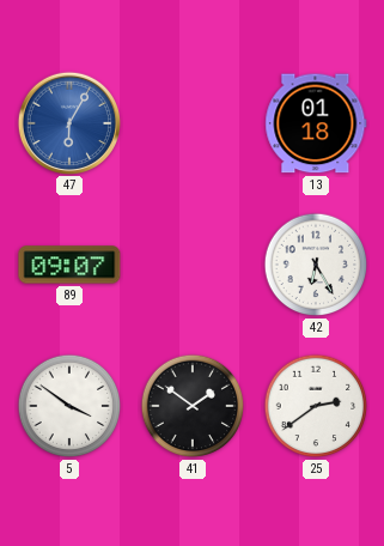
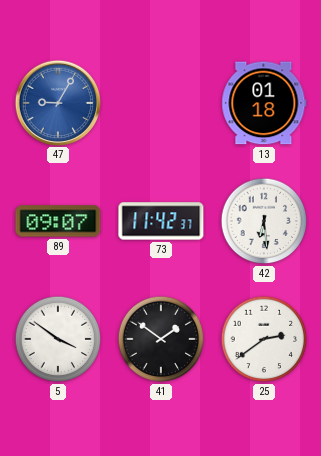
47: 6:05 -> 9:05 (57, 102)
73: none -> 11:42 (161, 221)
42: 6:25 -> 6:29 (264, 221)
